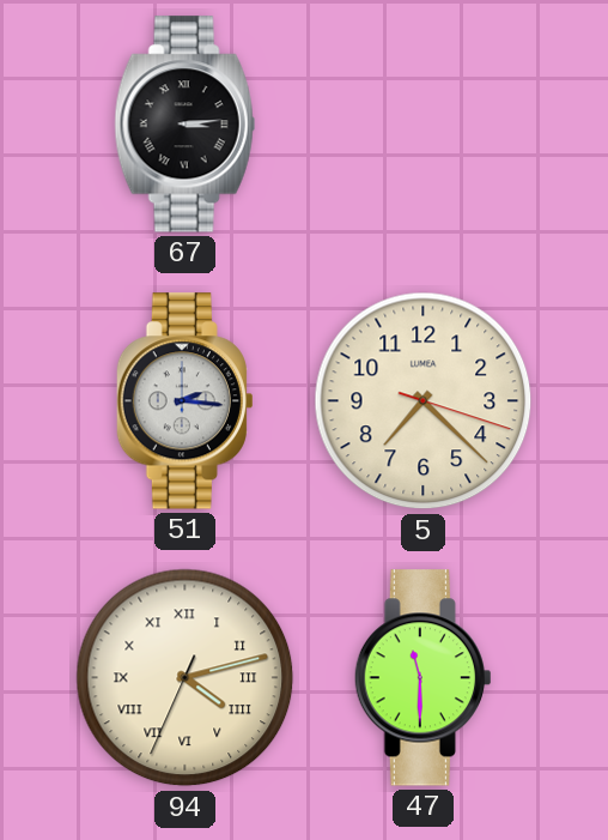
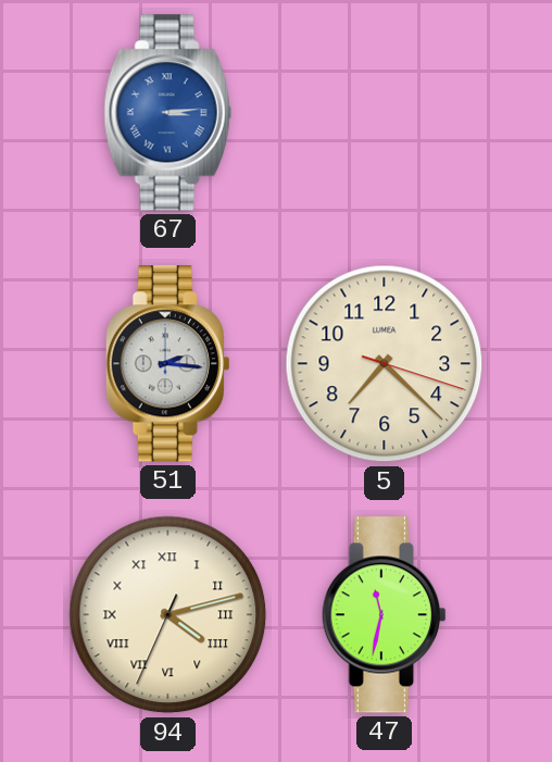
67 dial: black -> blue (168, 113)
47: 11:30 -> 11:32 (384, 615)
